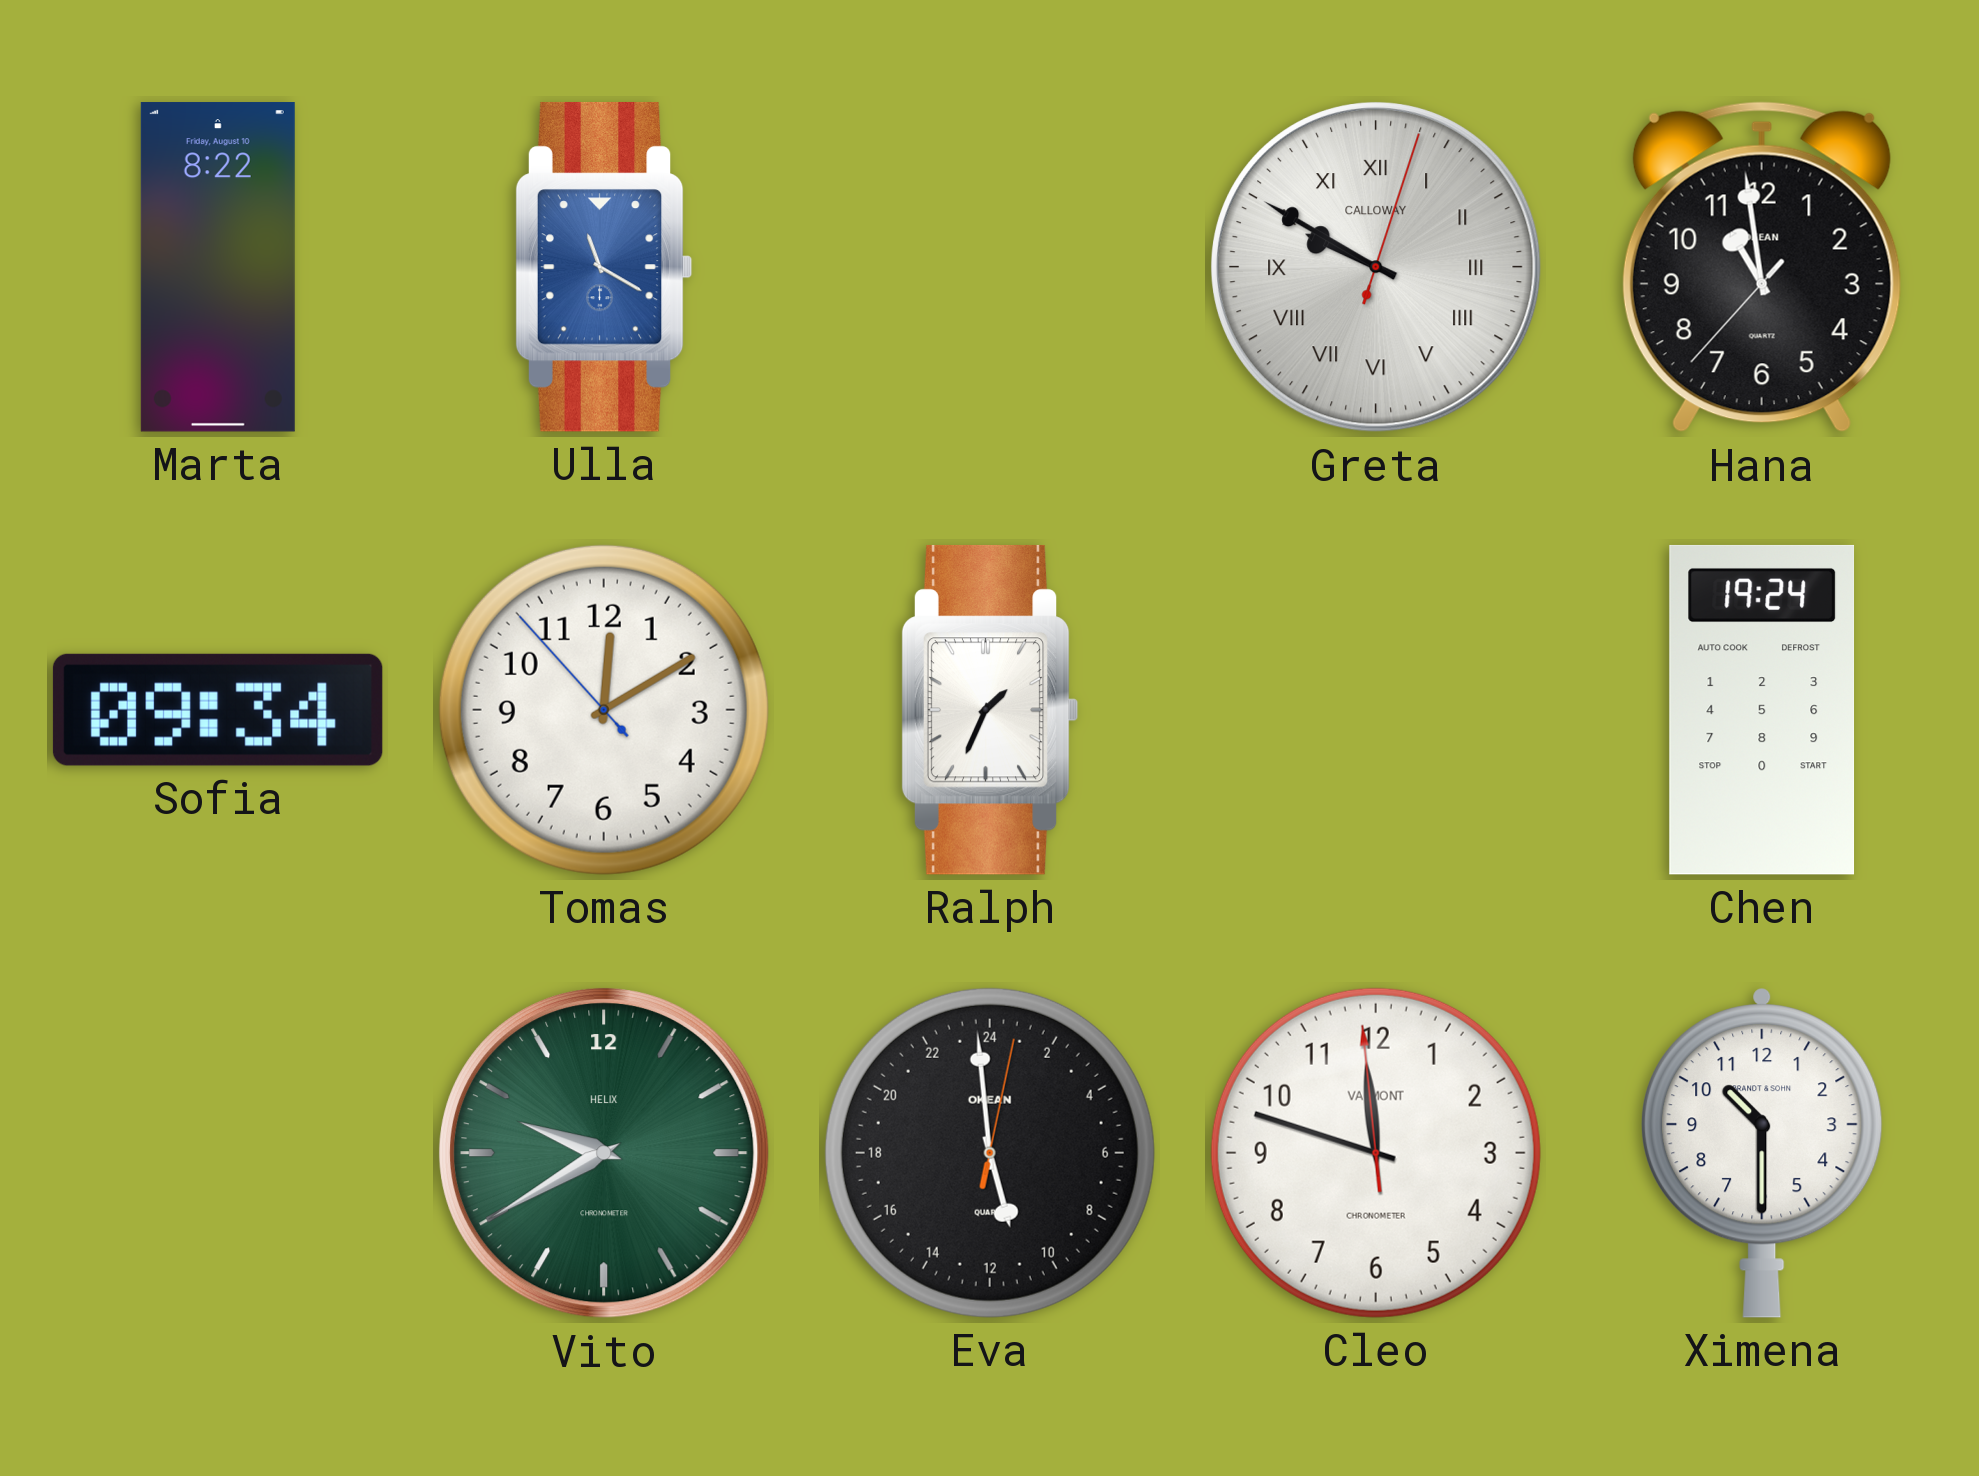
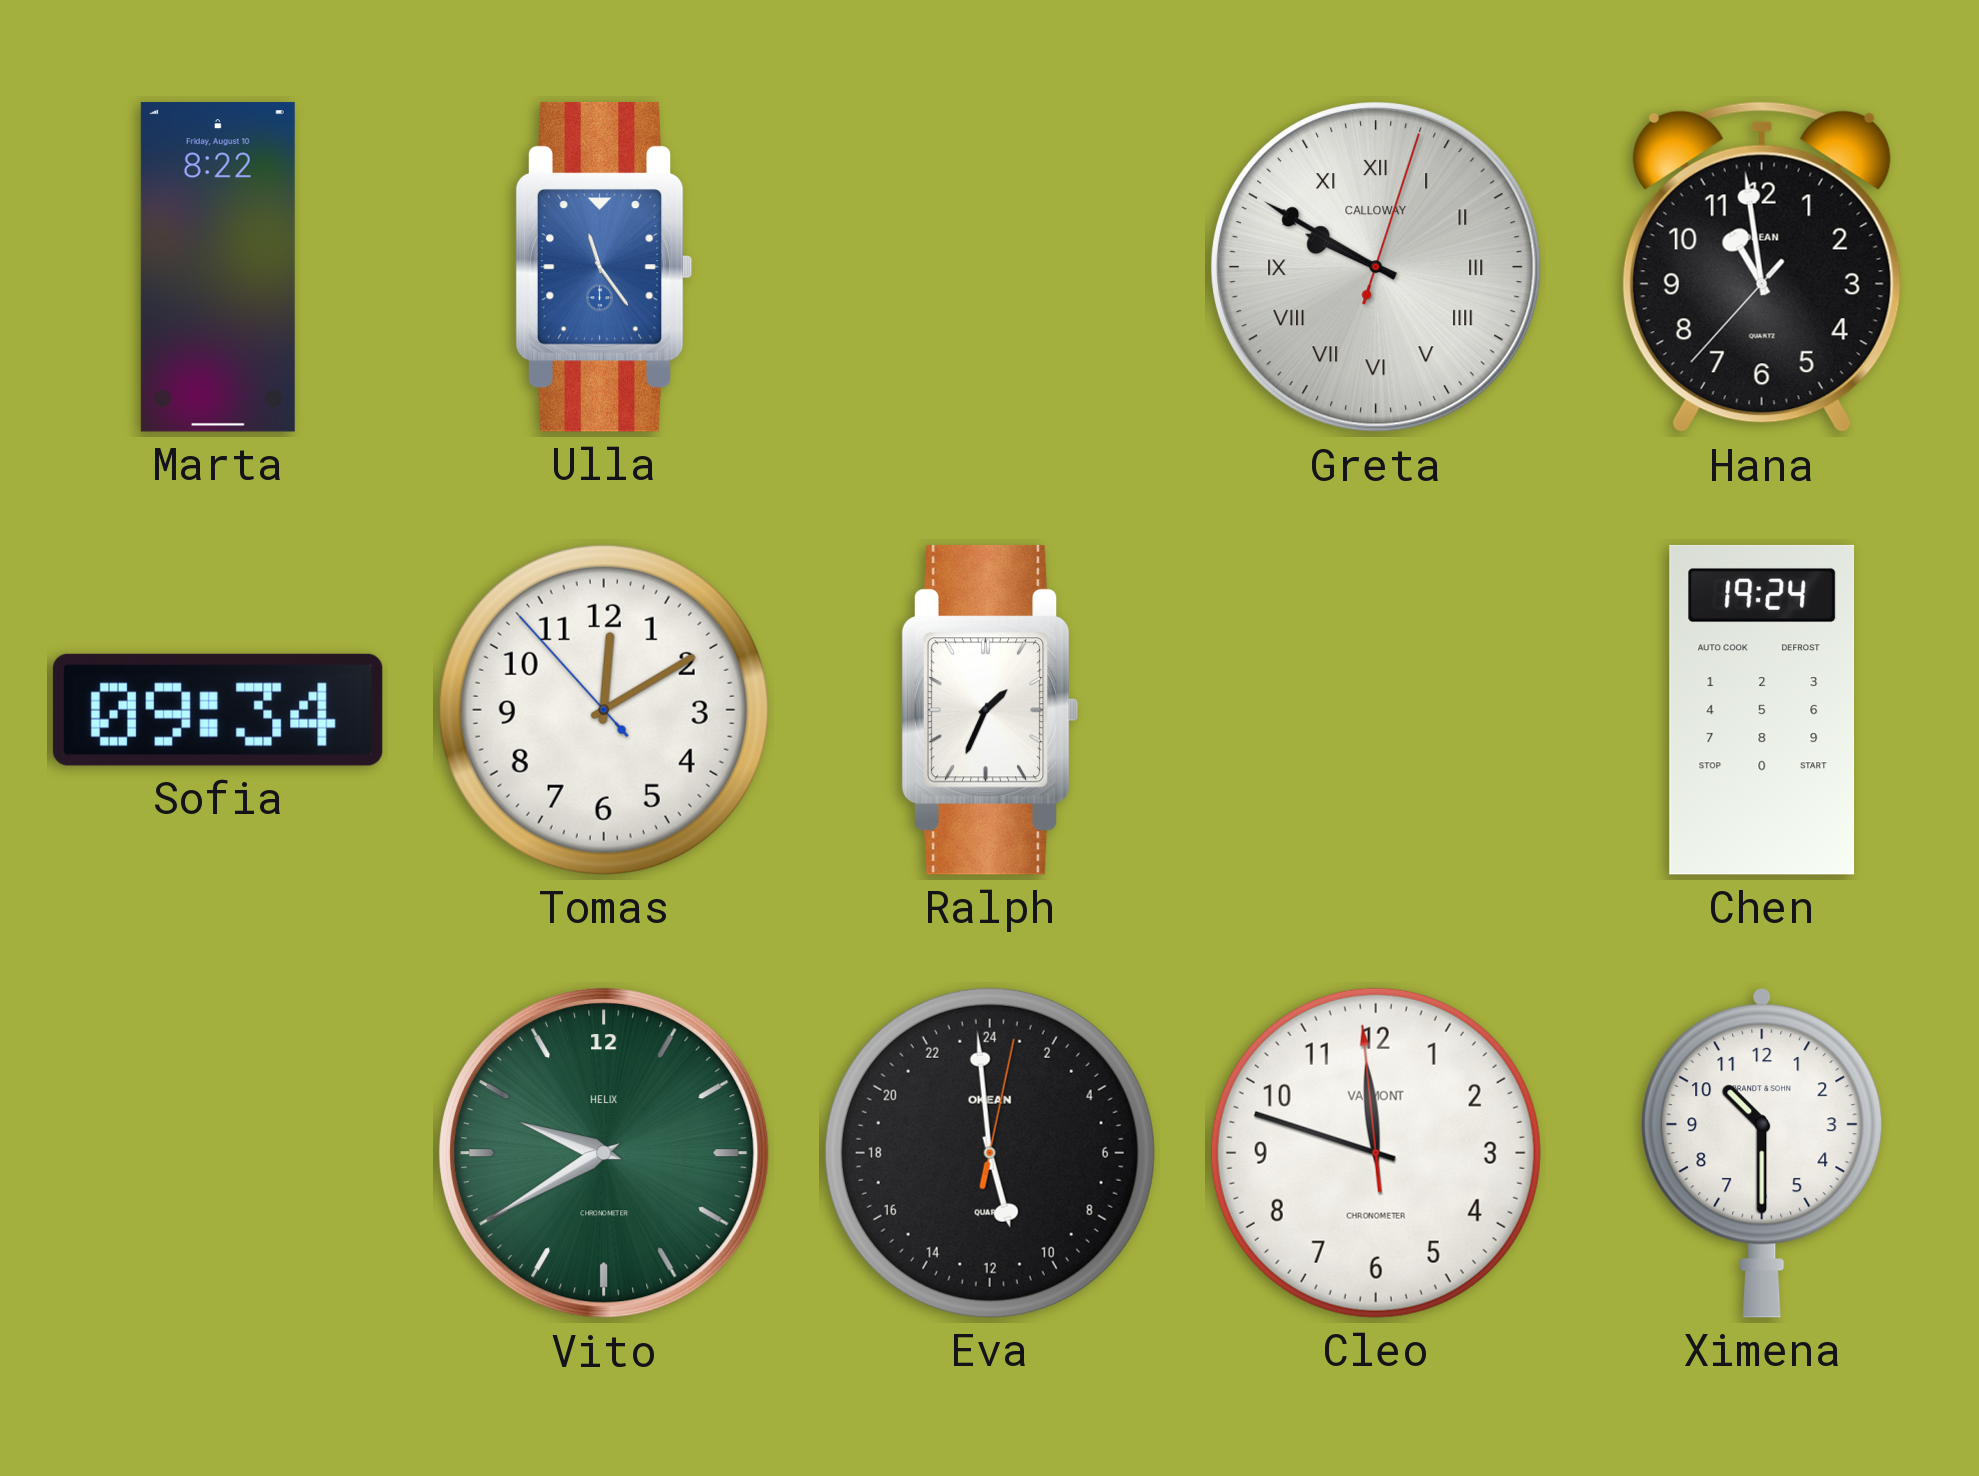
Ulla: 11:20 -> 11:24 (604, 267)
